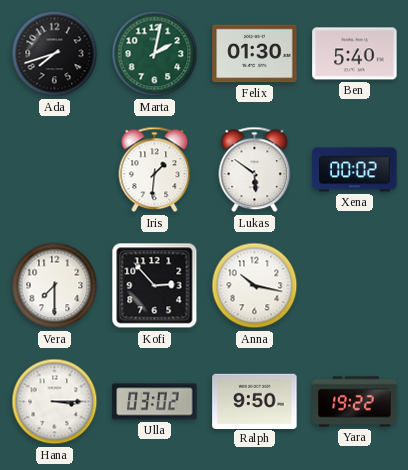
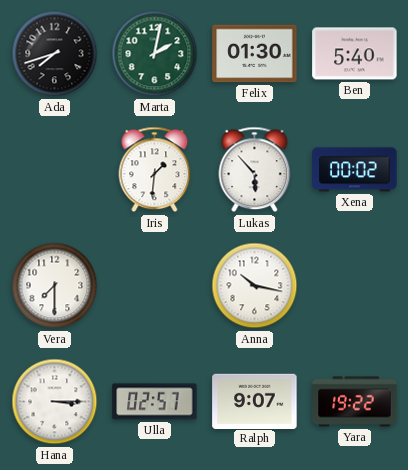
Lukas: 5:51 -> 5:53 (255, 170)
Kofi: 2:53 -> none (155, 286)
Ulla: 03:02 -> 02:57 (155, 402)
Ralph: 9:50 -> 9:07 (255, 401)
